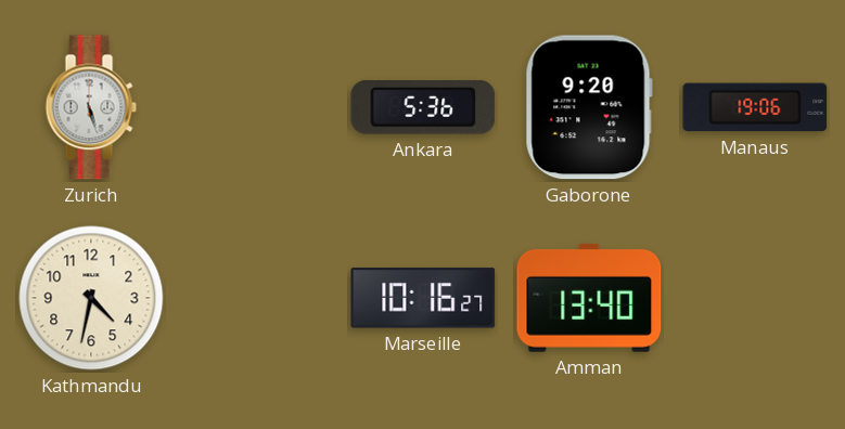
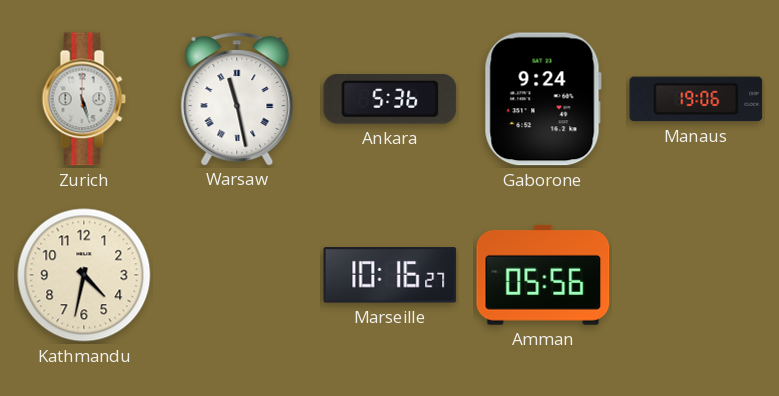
Warsaw: none -> 11:28 (237, 99)
Gaborone: 9:20 -> 9:24 (543, 99)
Amman: 13:40 -> 05:56 (543, 275)
